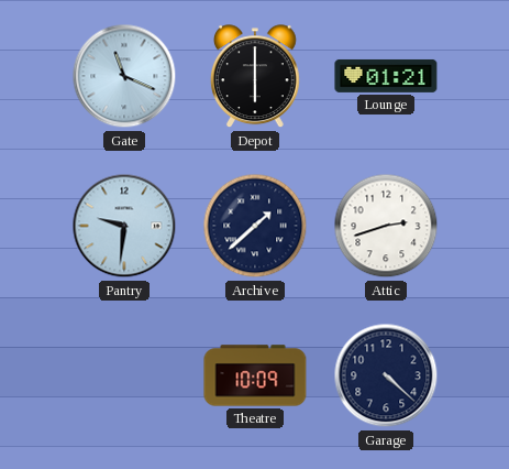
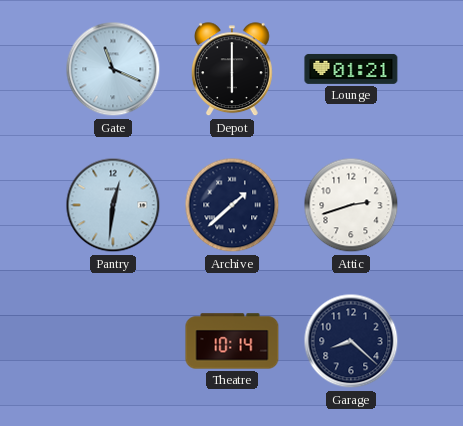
Pantry: 9:31 -> 12:31 (113, 205)
Theatre: 10:09 -> 10:14 (232, 341)
Garage: 4:22 -> 8:22 (351, 341)
